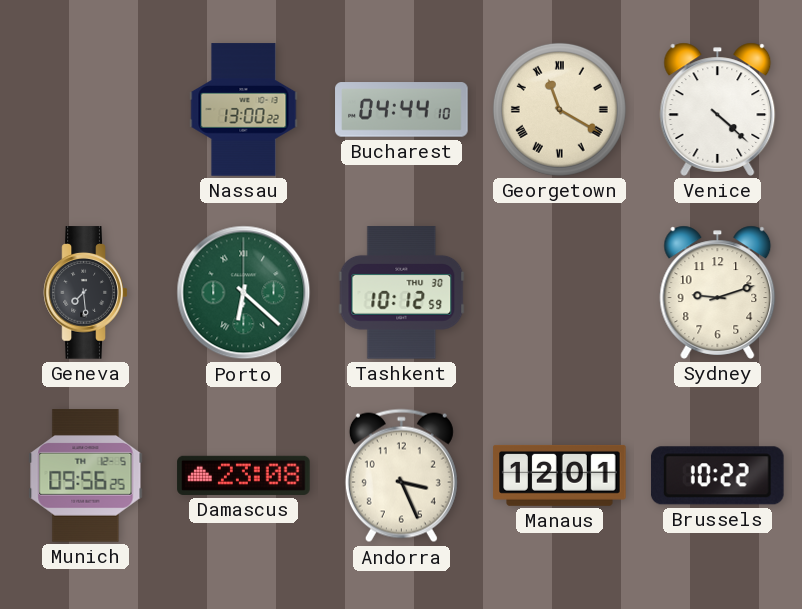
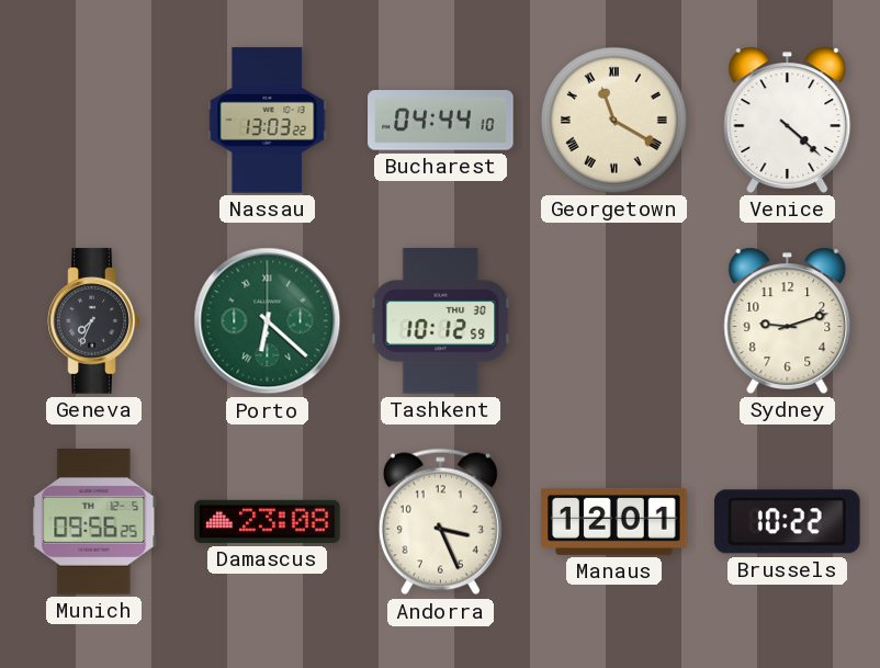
Nassau: 13:00 -> 13:03 (268, 121)
Geneva: 7:29 -> 7:34 (94, 321)
